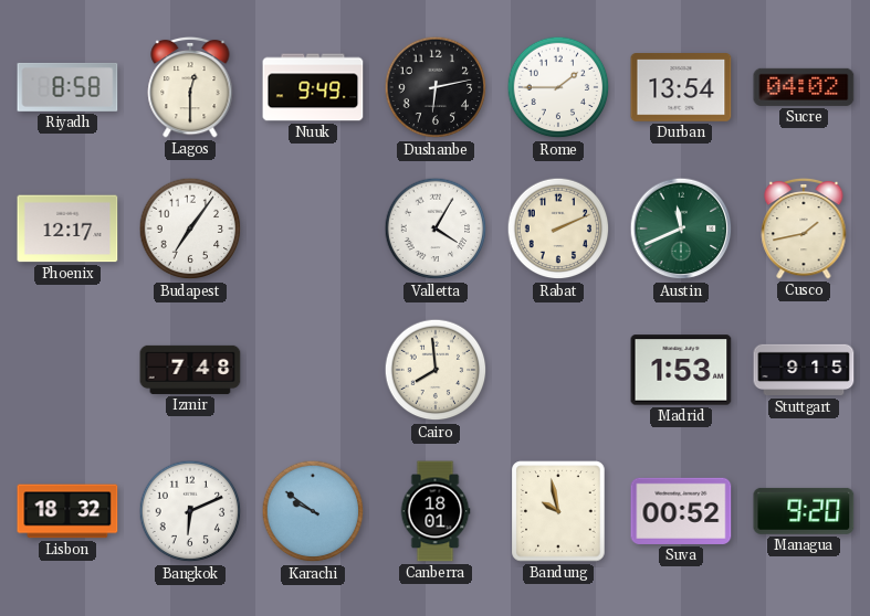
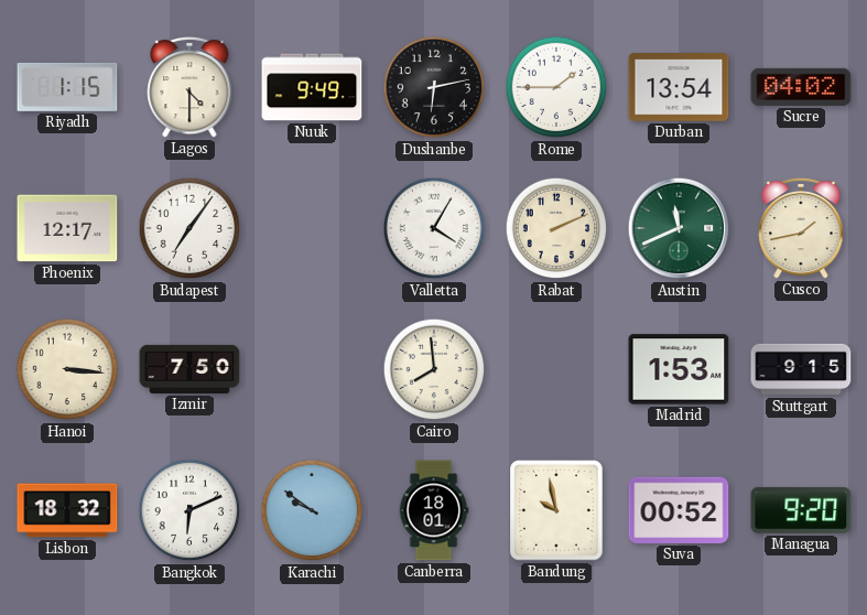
Riyadh: 8:58 -> 1:15 (67, 87)
Lagos: 12:30 -> 4:30 (189, 87)
Hanoi: none -> 3:16 (67, 369)
Izmir: 7:48 -> 7:50 (189, 369)
